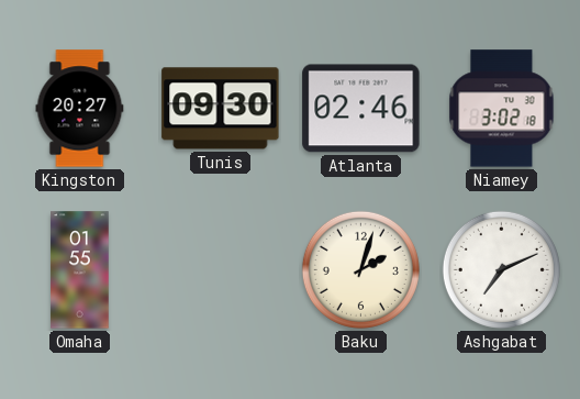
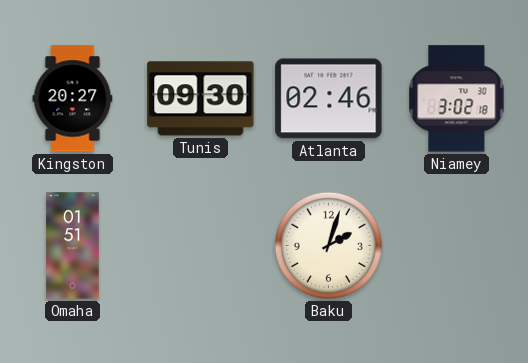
Omaha: 01:55 -> 01:51 (73, 246)
Ashgabat: 7:11 -> none (501, 269)
